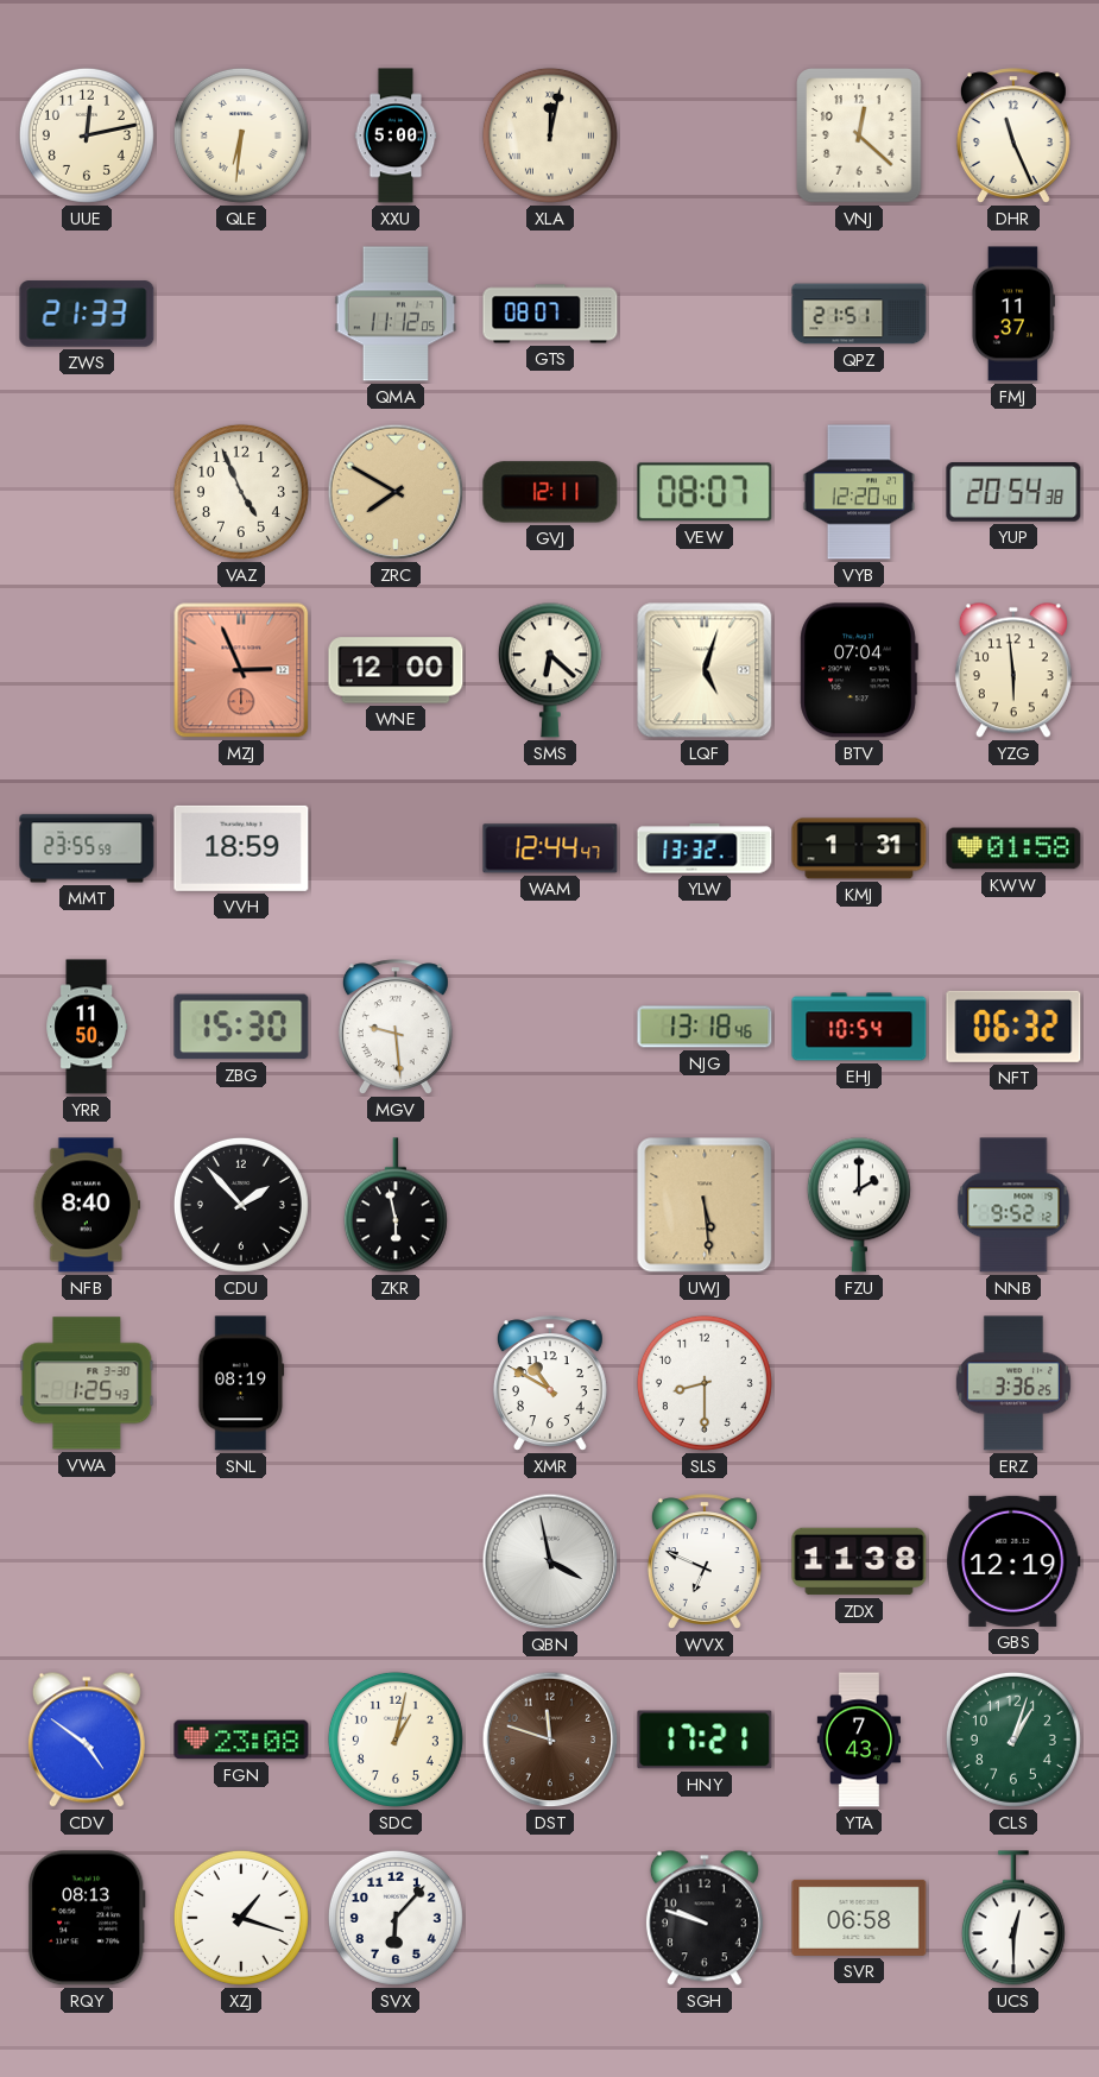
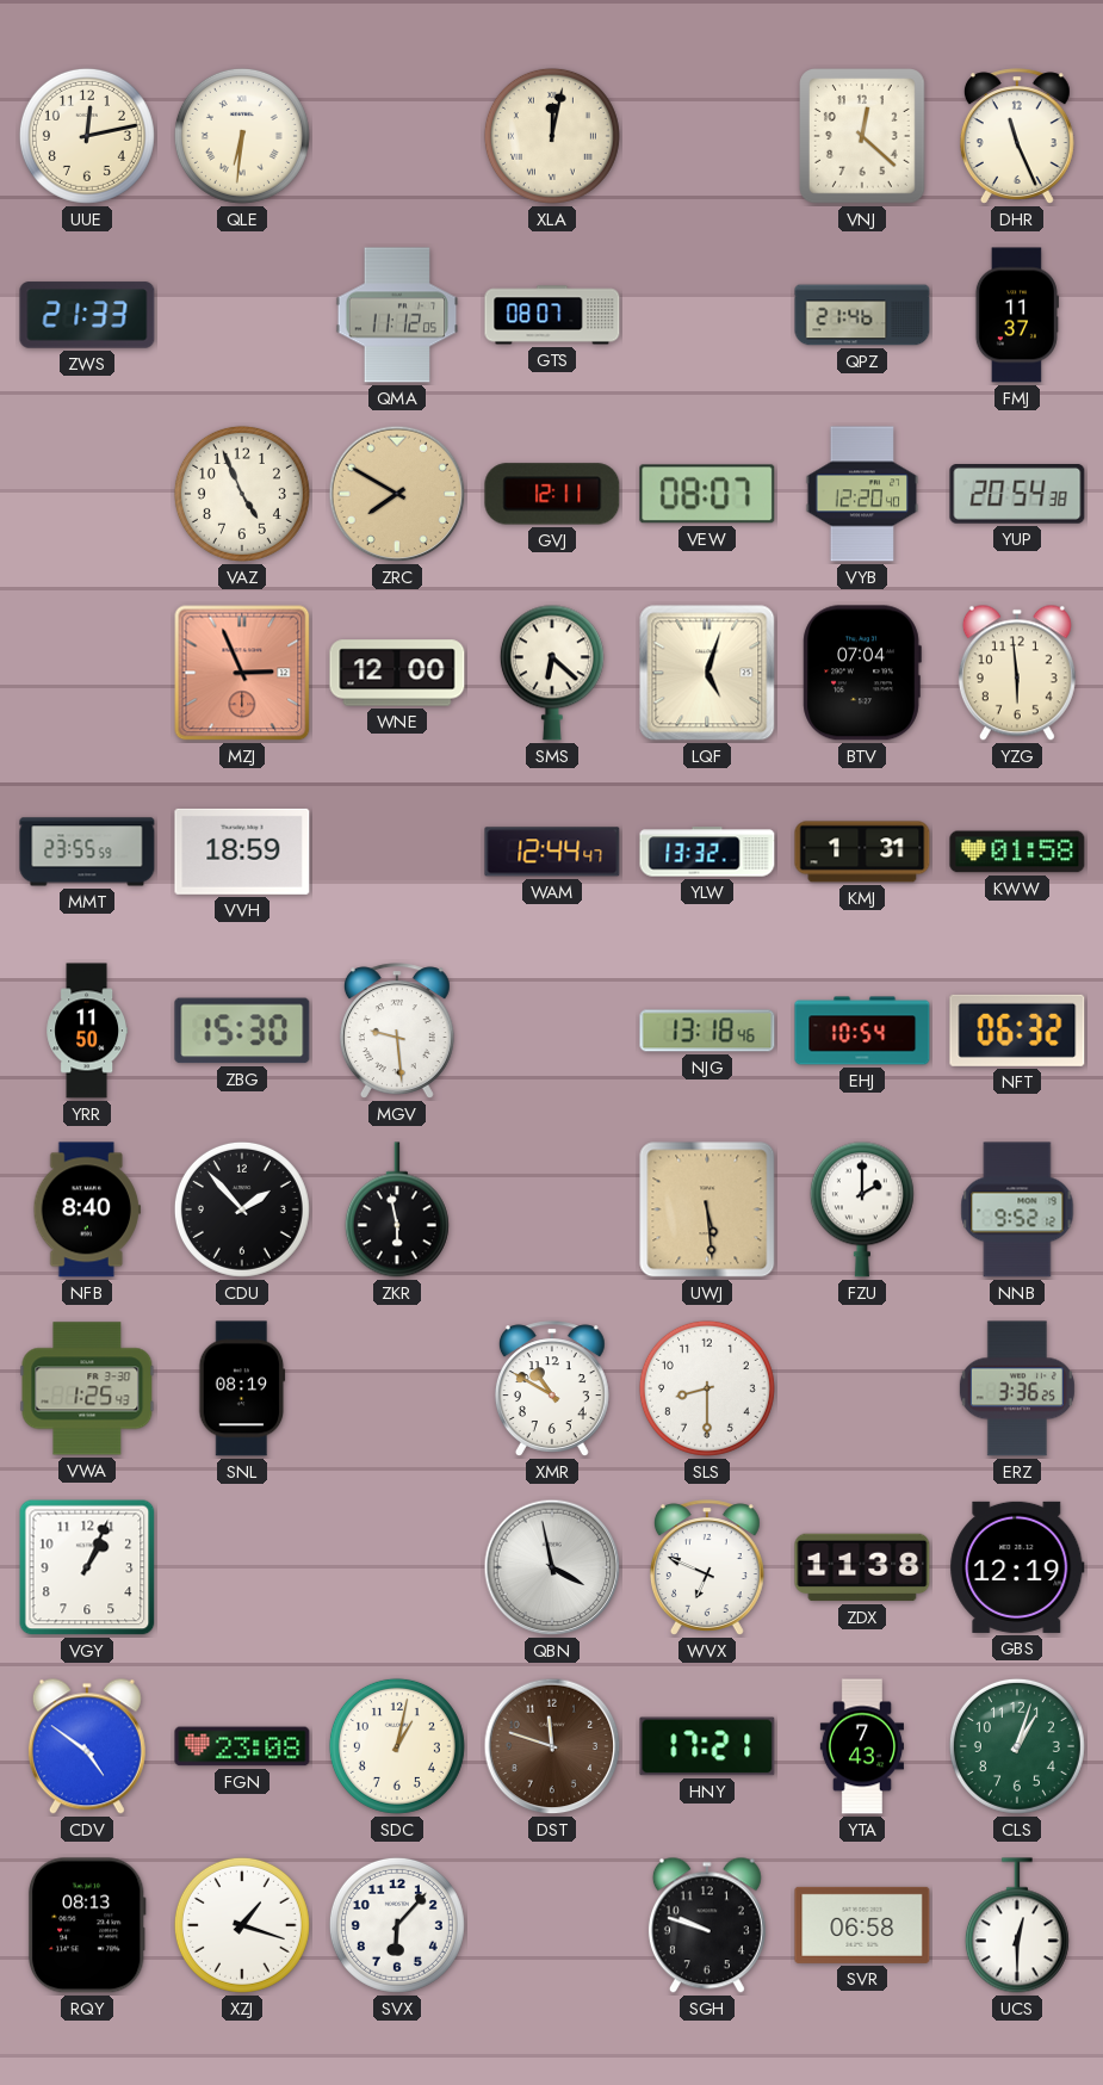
XXU: 5:00 -> none (396, 135)
QPZ: 21:51 -> 21:46 (862, 315)
VGY: none -> 1:04 (87, 1567)
